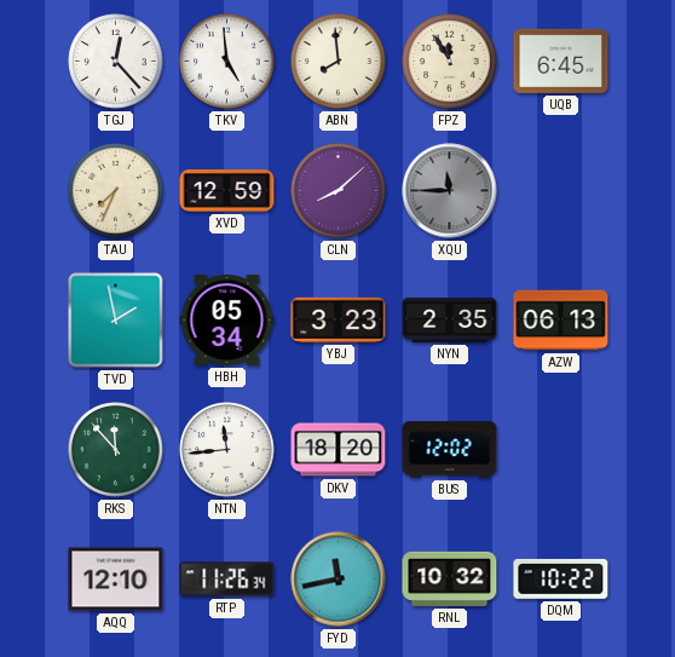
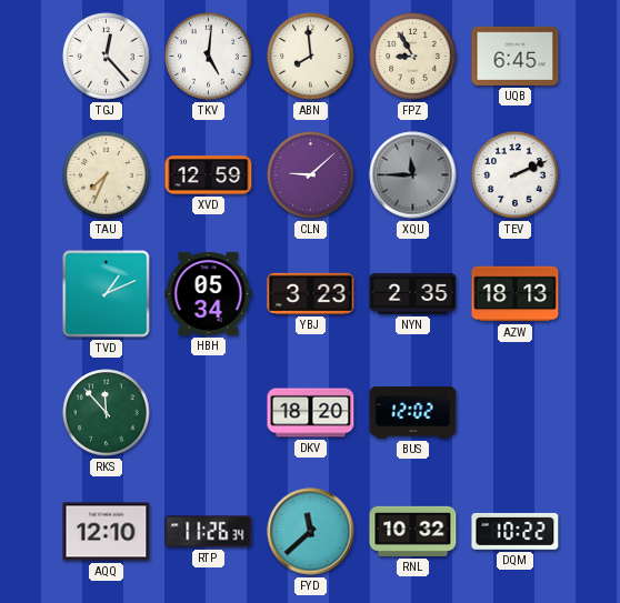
TKV: 4:59 -> 5:01 (209, 57)
FPZ: 11:55 -> 8:55 (413, 57)
CLN: 8:08 -> 9:08 (311, 175)
TEV: none -> 2:11 (516, 175)
TVD: 1:58 -> 1:11 (107, 294)
AZW: 06:13 -> 18:13 (516, 294)
NTN: 11:44 -> none (227, 450)
FYD: 11:43 -> 11:38 (311, 532)
